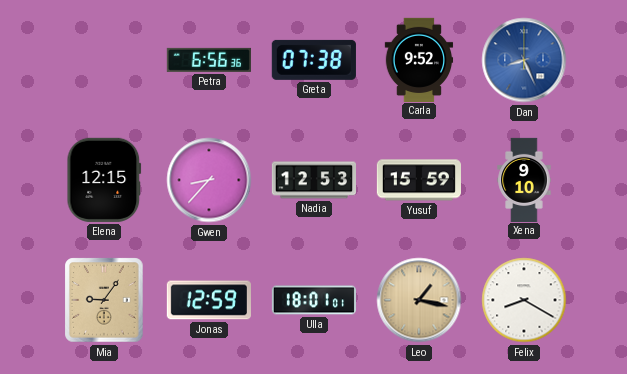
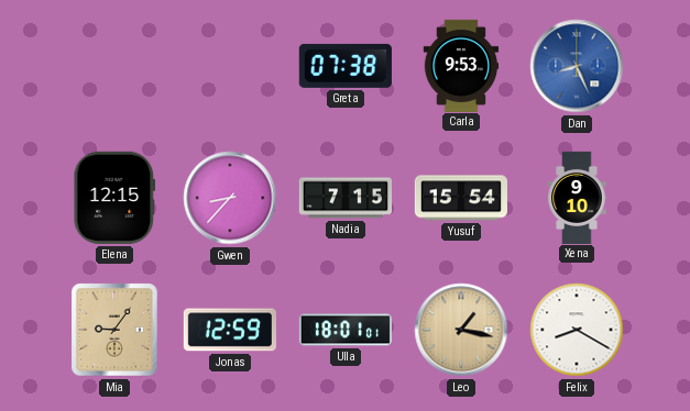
Petra: 6:56 -> none (209, 60)
Carla: 9:52 -> 9:53 (461, 65)
Nadia: 12:53 -> 7:15 (344, 198)
Yusuf: 15:59 -> 15:54 (461, 198)
